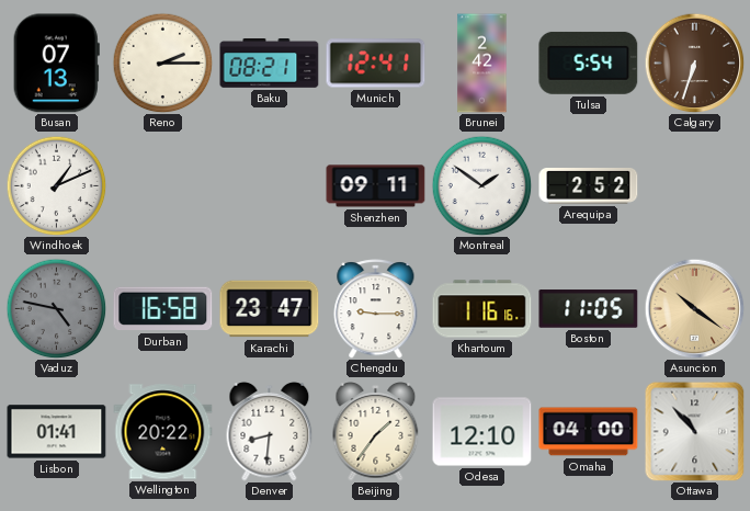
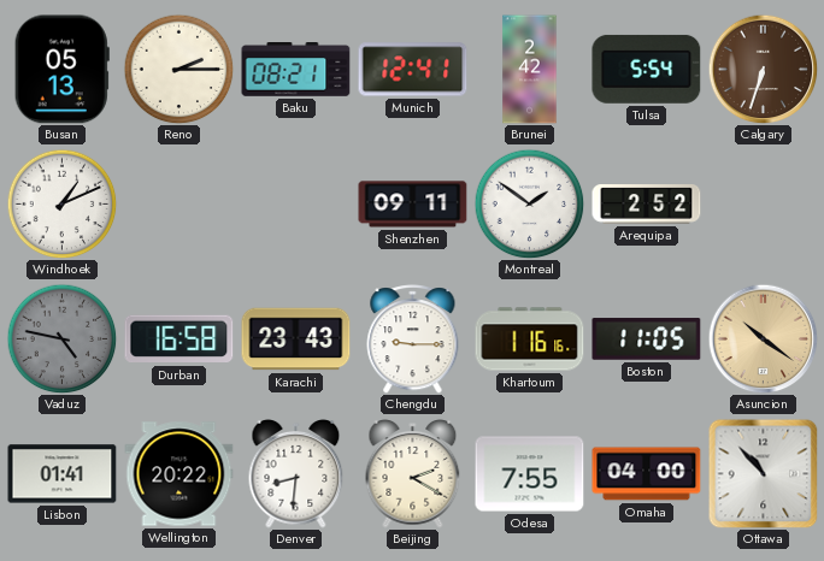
Busan: 07:13 -> 05:13 (61, 70)
Karachi: 23:47 -> 23:43 (296, 339)
Beijing: 1:36 -> 2:20 (413, 474)
Odesa: 12:10 -> 7:55 (530, 474)
